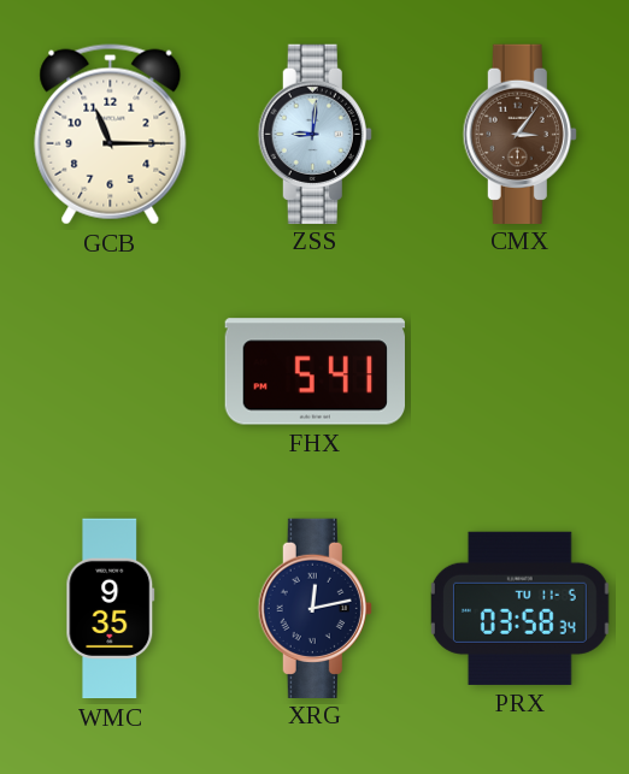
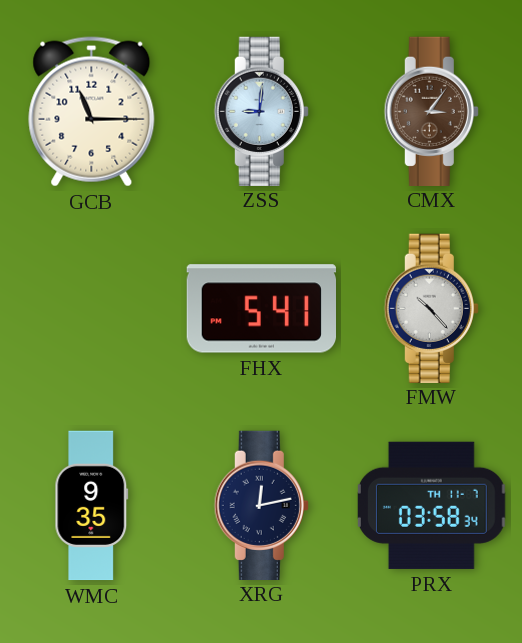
FMW: none -> 10:23 (431, 308)
PRX date: TU 11-5 -> TH 11-7 (431, 505)
